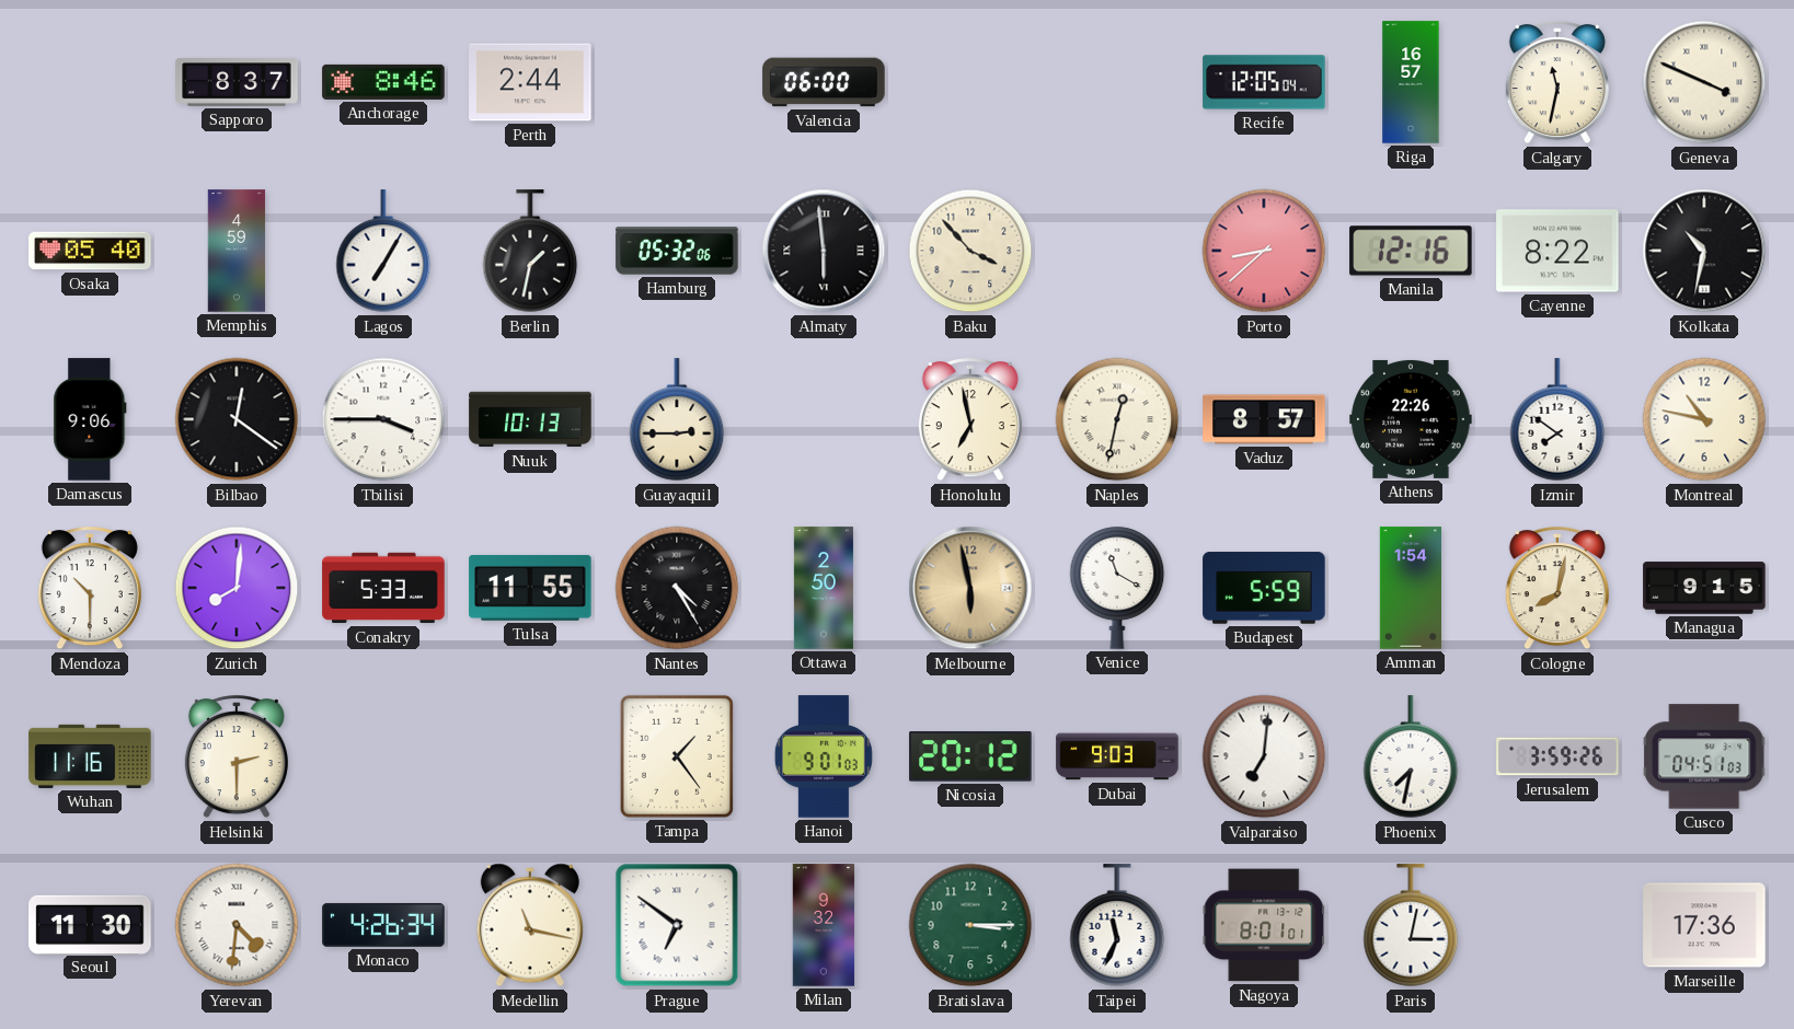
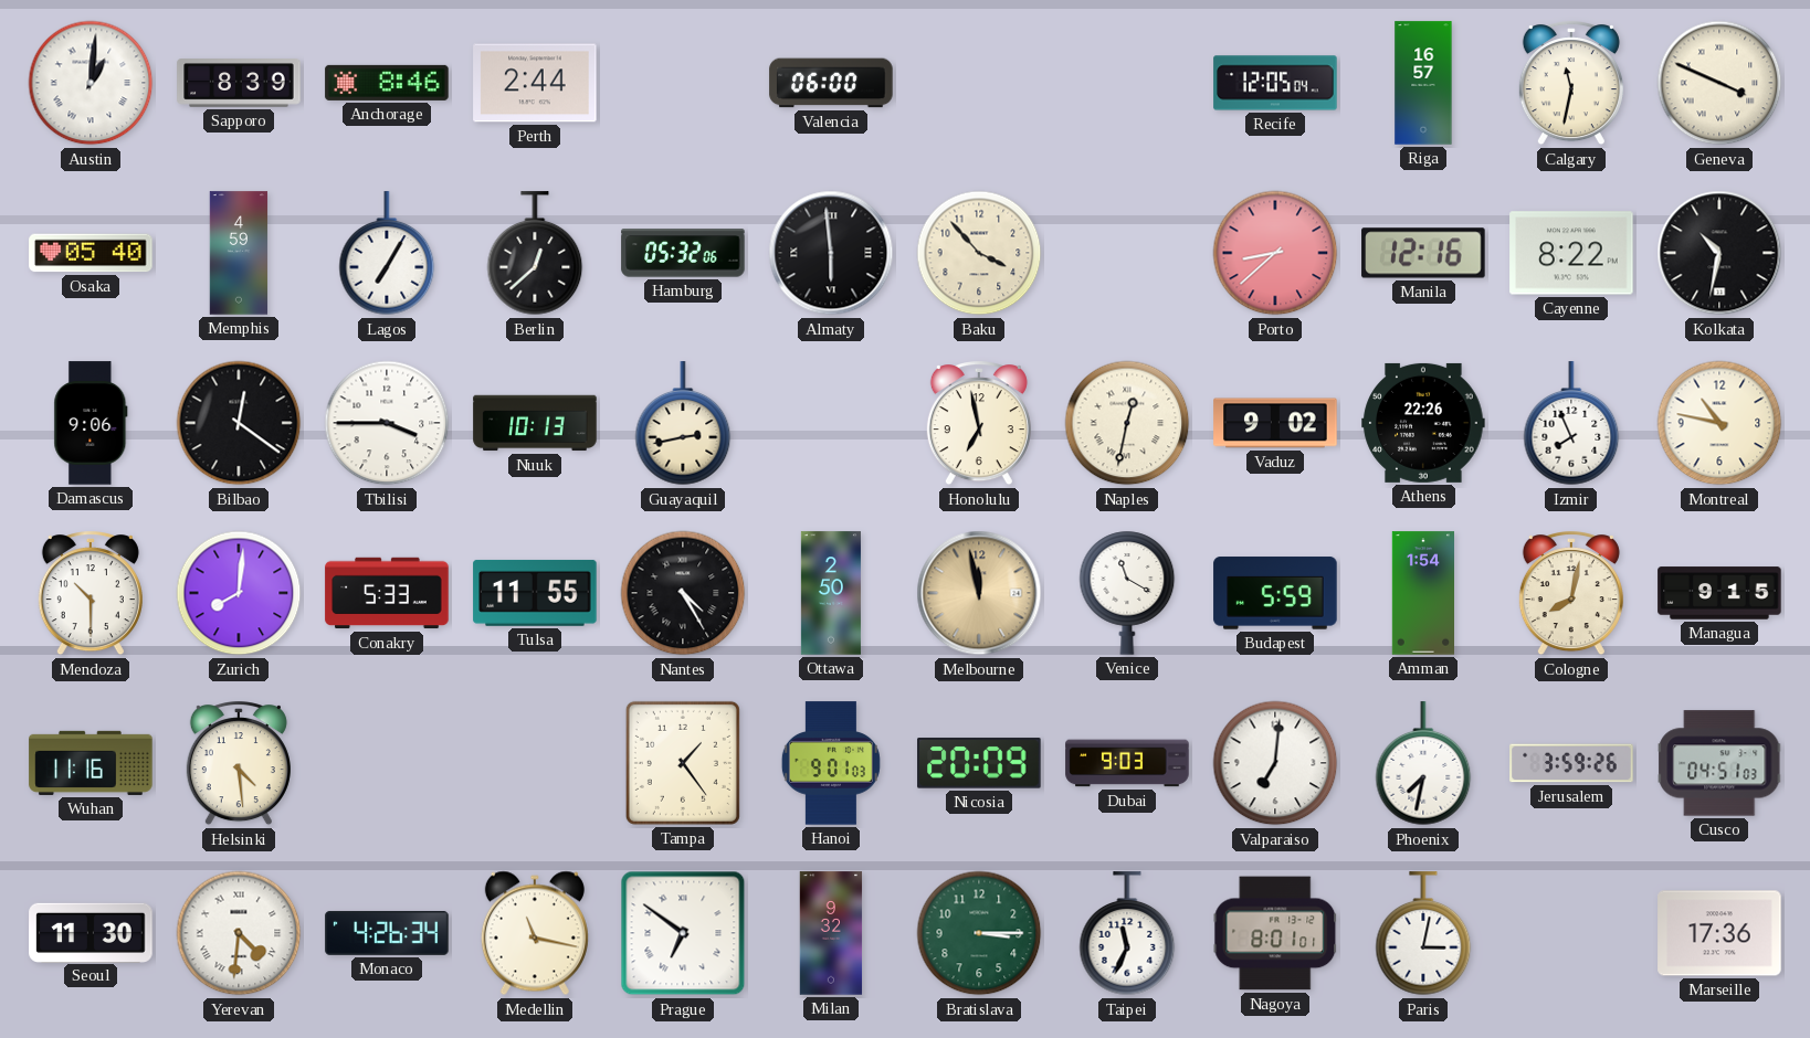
Austin: none -> 1:01 (91, 83)
Sapporo: 8:37 -> 8:39 (239, 83)
Berlin: 1:32 -> 12:38 (535, 254)
Guayaquil: 2:45 -> 2:43 (683, 424)
Vaduz: 8:57 -> 9:02 (1275, 423)
Izmir: 7:51 -> 7:56 (1571, 424)
Melbourne: 5:58 -> 11:58 (979, 593)
Helsinki: 2:30 -> 4:29 (239, 764)
Nicosia: 20:12 -> 20:09 (979, 763)
